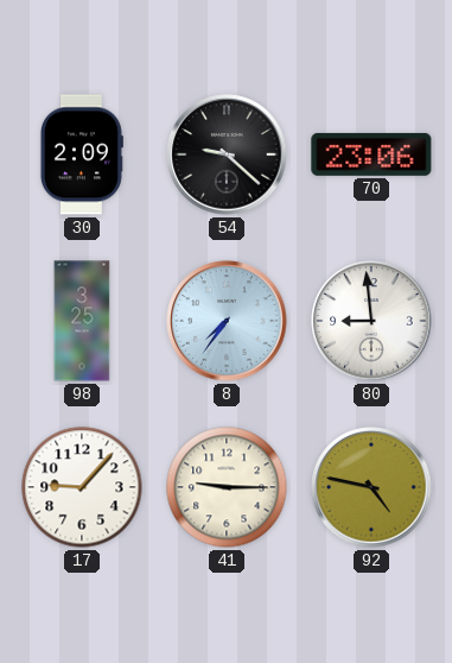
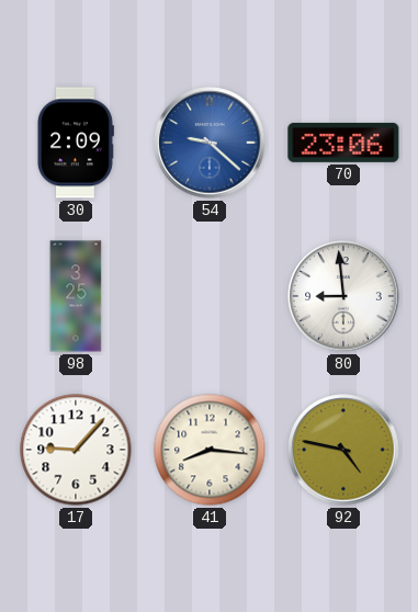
54 dial: black -> blue (210, 143)
8: 7:36 -> none (227, 321)
41: 9:15 -> 8:16 (210, 450)
